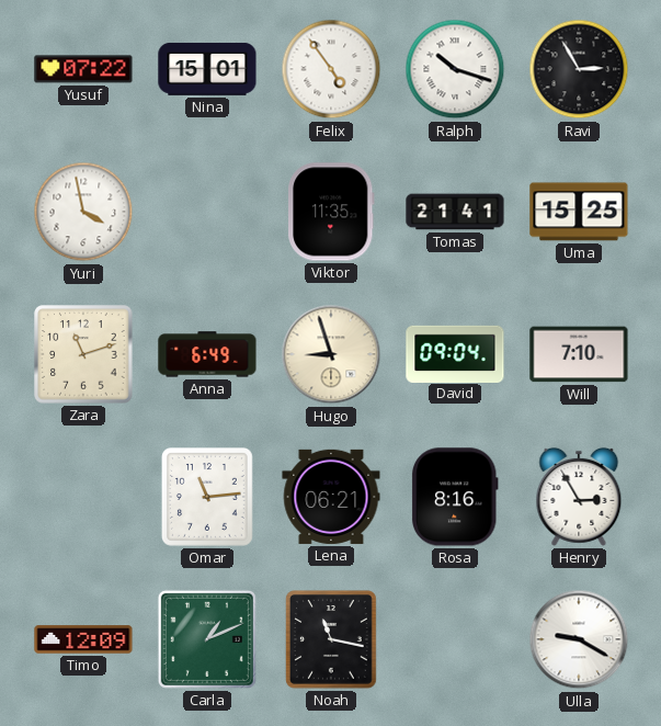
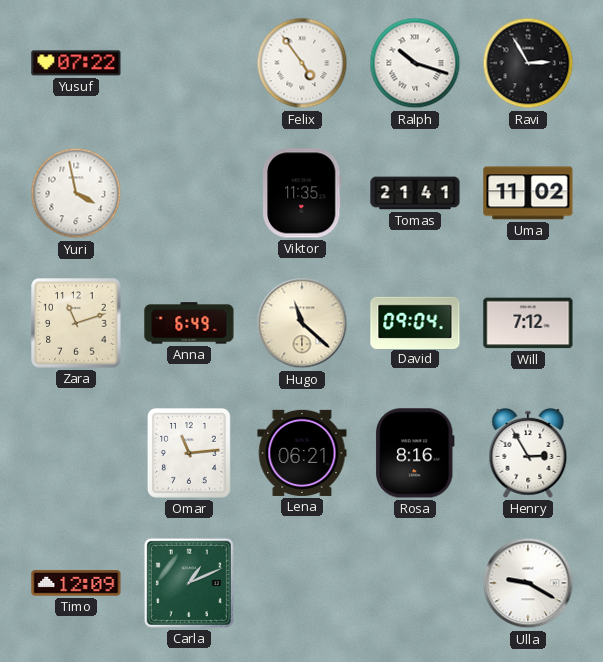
Nina: 15:01 -> none (207, 69)
Uma: 15:25 -> 11:02 (528, 193)
Hugo: 8:57 -> 11:22 (302, 323)
Will: 7:10 -> 7:12 (528, 323)
Noah: 11:17 -> none (331, 640)
